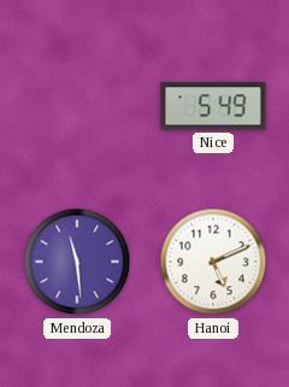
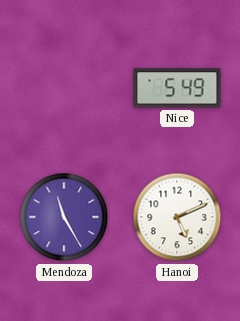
Mendoza: 11:29 -> 11:25 (64, 217)
